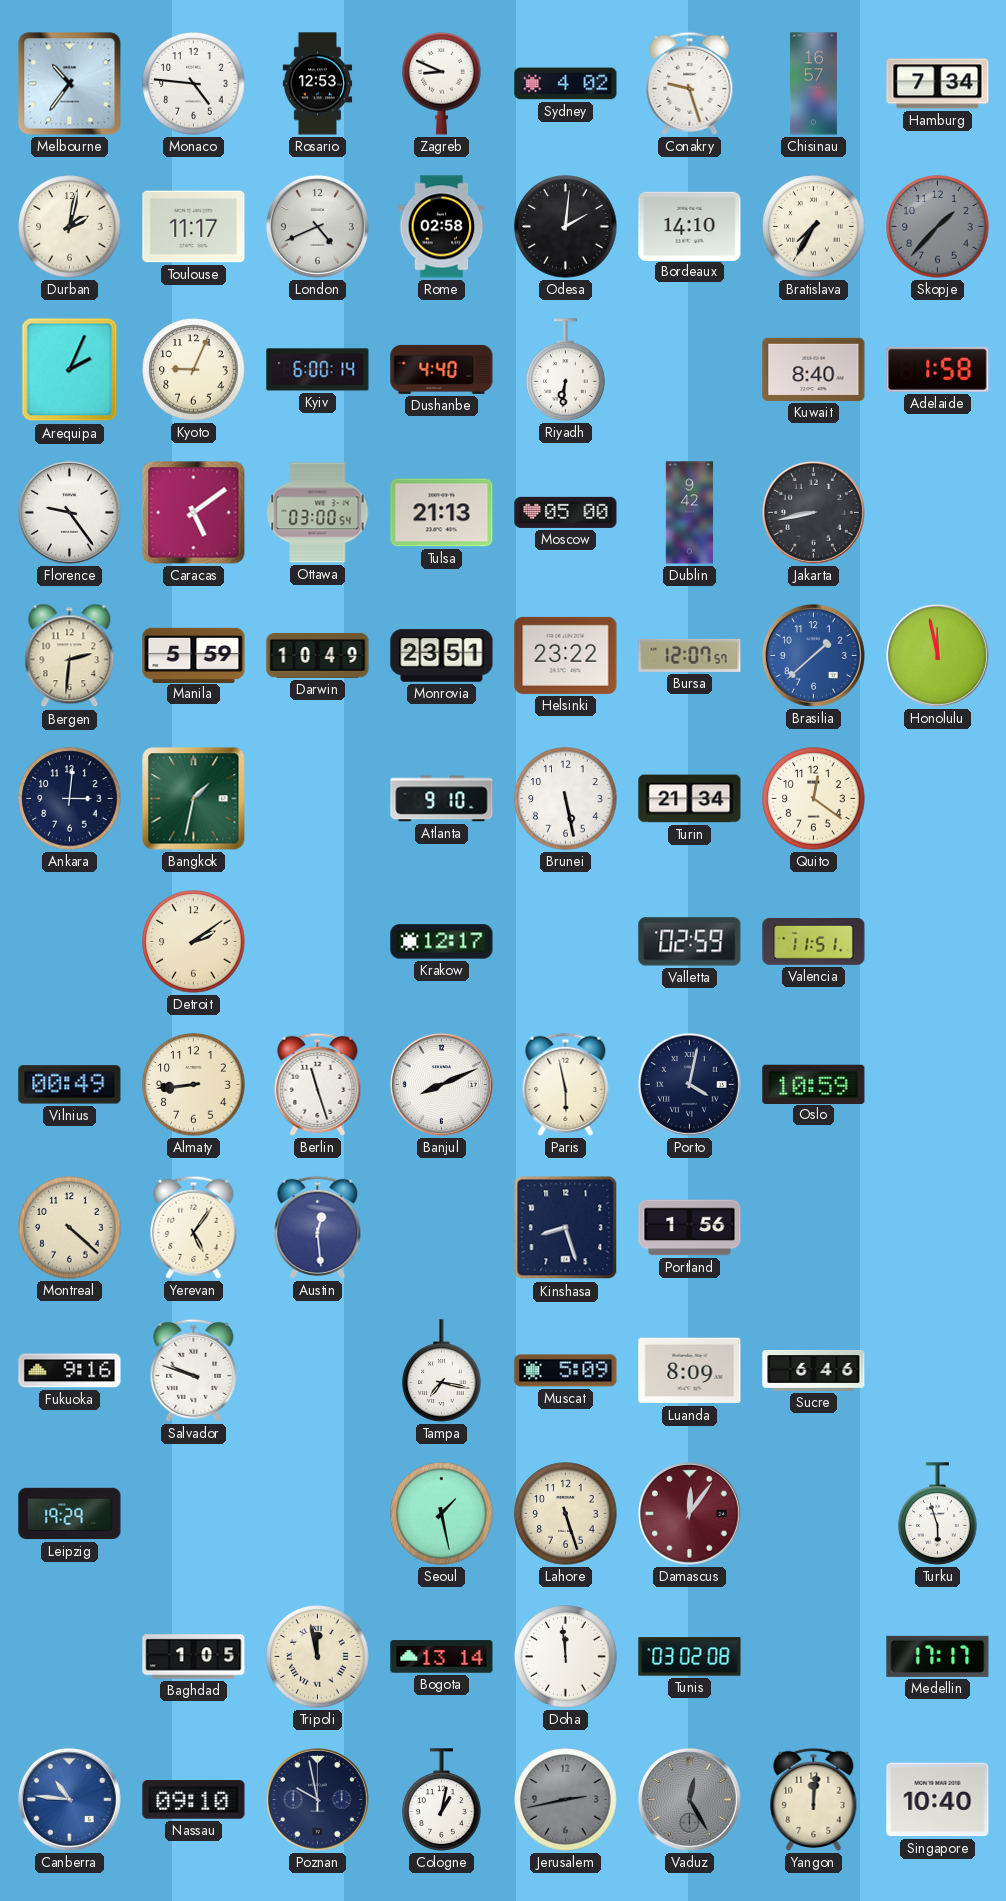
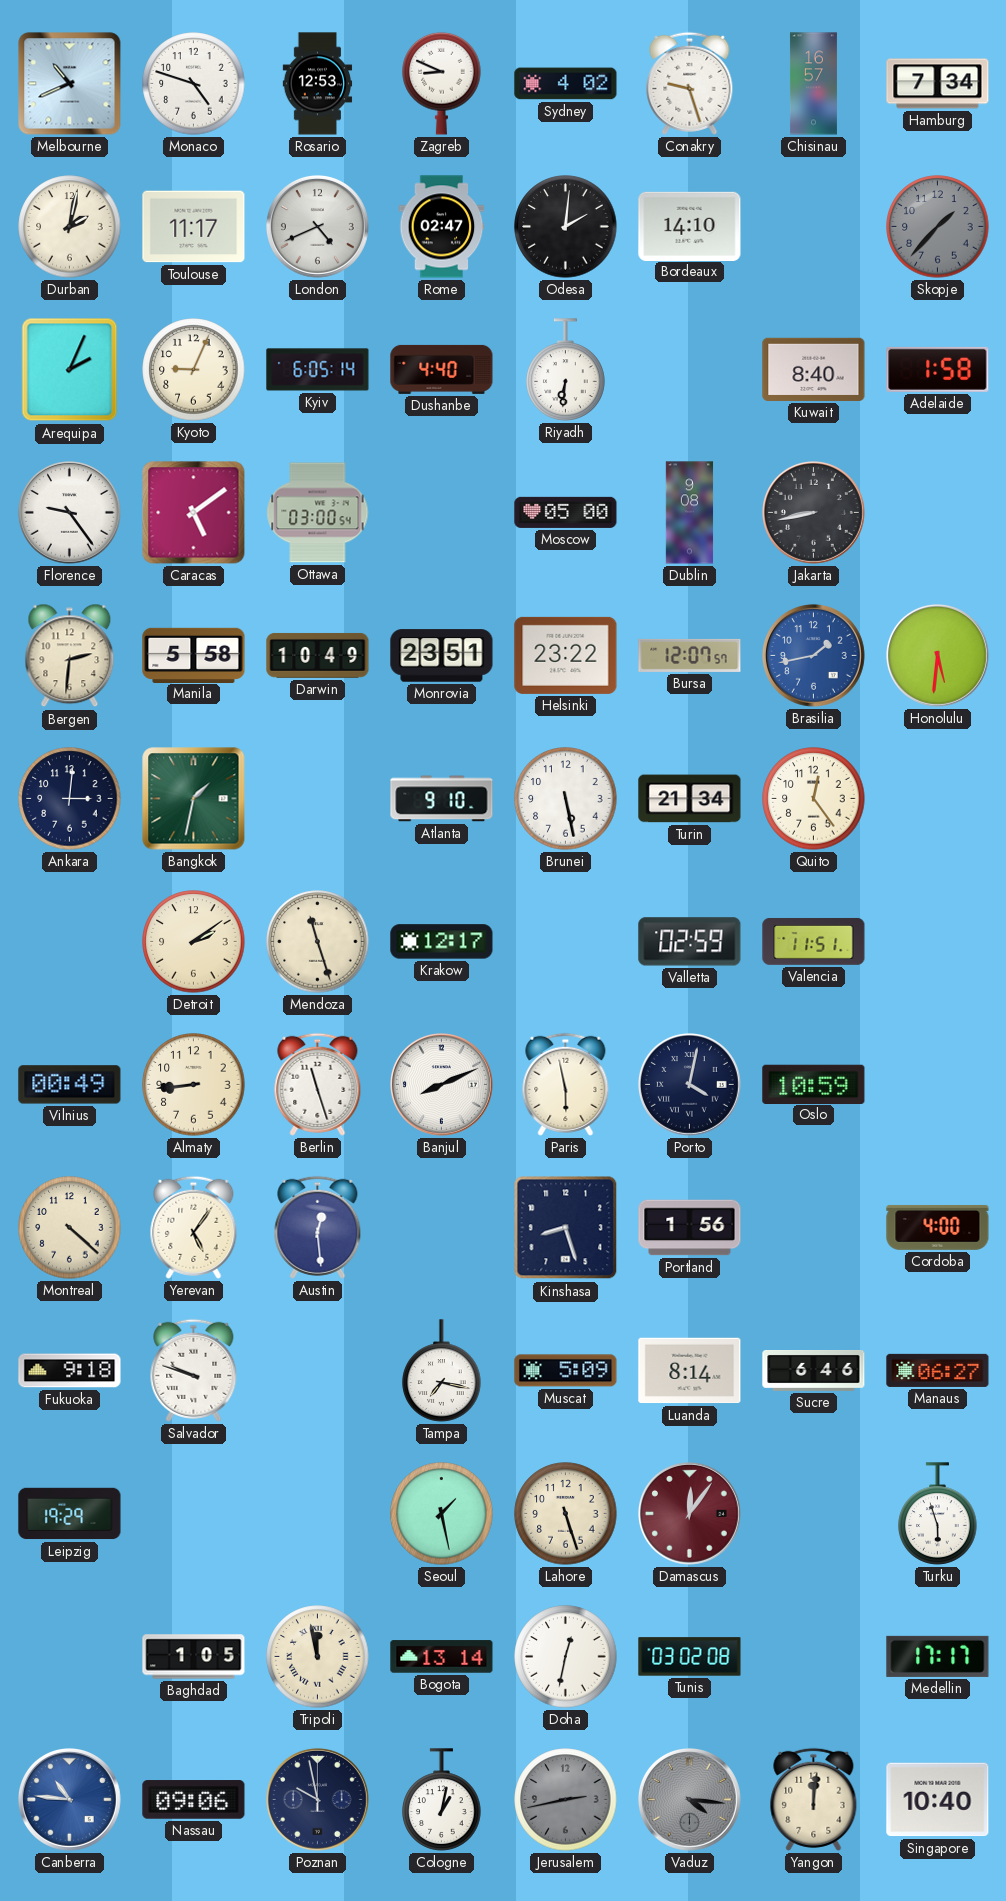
Melbourne: 10:36 -> 10:41 (70, 84)
Monaco: 4:46 -> 4:48 (194, 84)
Rome: 02:58 -> 02:47 (442, 227)
Bratislava: 7:35 -> none (814, 227)
Kyiv: 6:00 -> 6:05 (318, 370)
Tulsa: 21:13 -> none (442, 513)
Dublin: 9:42 -> 9:08 (690, 513)
Manila: 5:59 -> 5:58 (194, 655)
Brasilia: 1:38 -> 1:43 (813, 655)
Honolulu: 11:58 -> 5:31 (937, 655)
Quito: 12:21 -> 12:24 (814, 799)
Mendoza: none -> 11:27 (318, 942)
Cordoba: none -> 4:00 (938, 1227)
Fukuoka: 9:16 -> 9:18 (70, 1371)
Luanda: 8:09 -> 8:14 (690, 1371)
Manaus: none -> 06:27 (938, 1370)
Doha: 11:59 -> 12:32 (566, 1657)
Nassau: 09:10 -> 09:06 (194, 1800)
Vaduz: 12:25 -> 4:16 (689, 1799)
